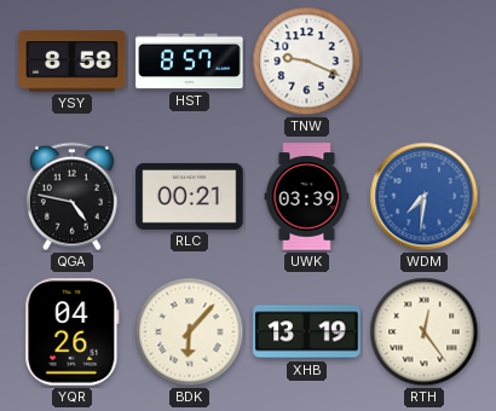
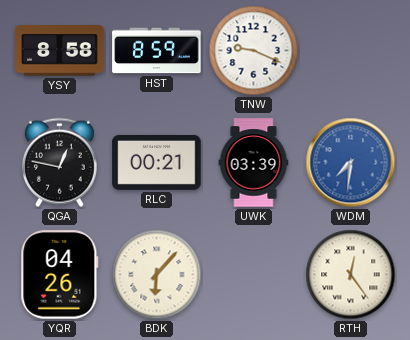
HST: 8:57 -> 8:59 (157, 51)
QGA: 4:47 -> 12:47 (59, 163)
XHB: 13:19 -> none (307, 332)
